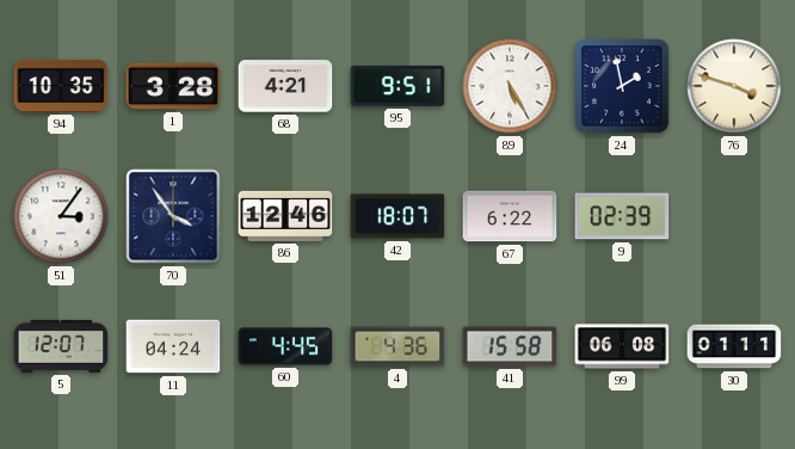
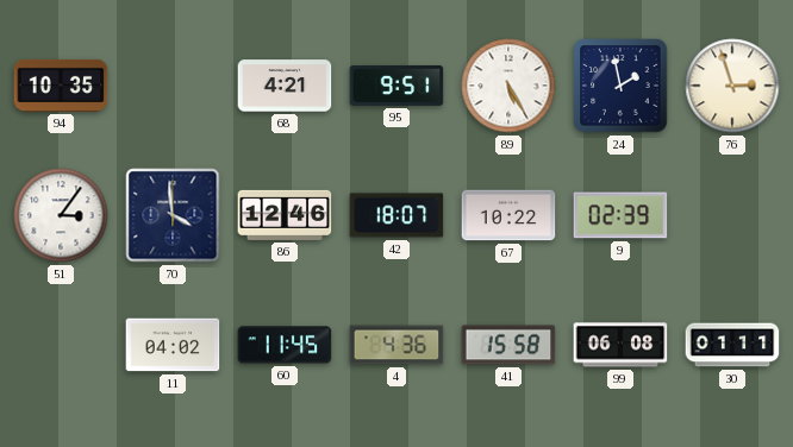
1: 3:28 -> none (173, 86)
76: 3:48 -> 2:57 (732, 86)
70: 3:54 -> 3:59 (173, 215)
67: 6:22 -> 10:22 (508, 215)
5: 12:07 -> none (61, 346)
11: 04:24 -> 04:02 (173, 345)
60: 4:45 -> 11:45 (285, 345)
